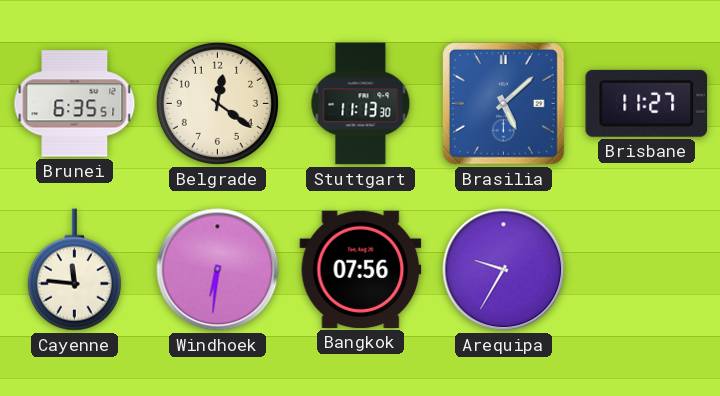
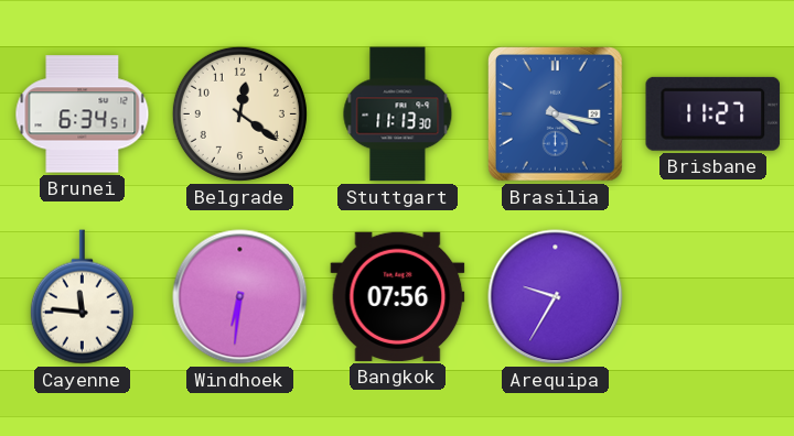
Brunei: 6:35 -> 6:34 (83, 115)
Brasilia: 5:08 -> 4:17 (556, 115)
